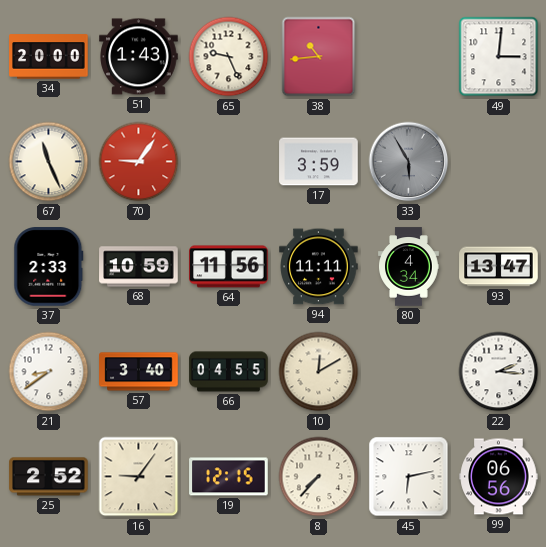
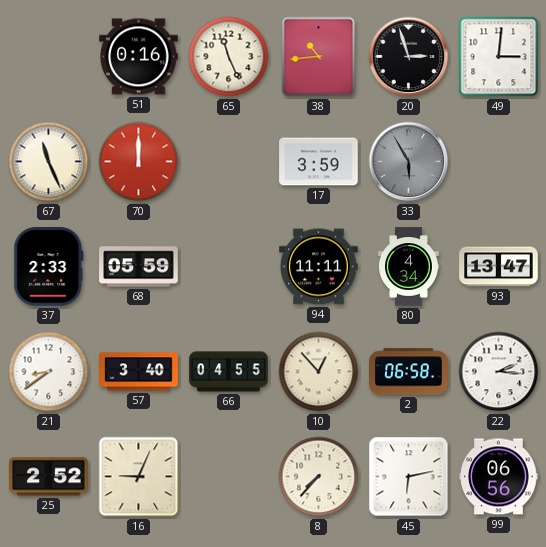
34: 20:00 -> none (49, 57)
51: 1:43 -> 0:16 (139, 57)
65: 9:26 -> 11:26 (229, 57)
20: none -> 2:57 (409, 57)
70: 9:06 -> 12:00 (139, 162)
68: 10:59 -> 05:59 (139, 267)
64: 11:56 -> none (229, 267)
10: 12:10 -> 12:53 (319, 372)
2: none -> 06:58 (409, 372)
16: 9:06 -> 9:04 (139, 477)
19: 12:15 -> none (229, 477)
